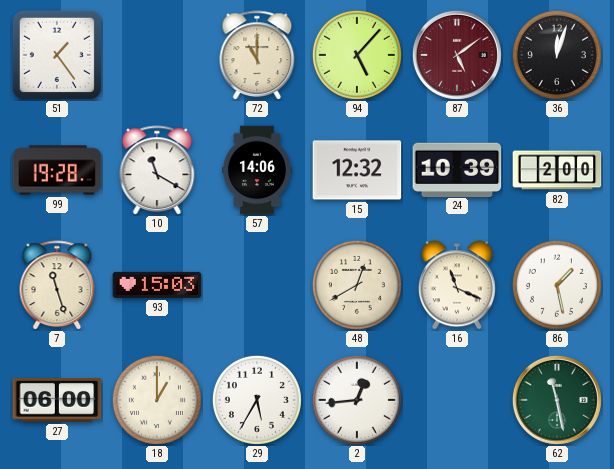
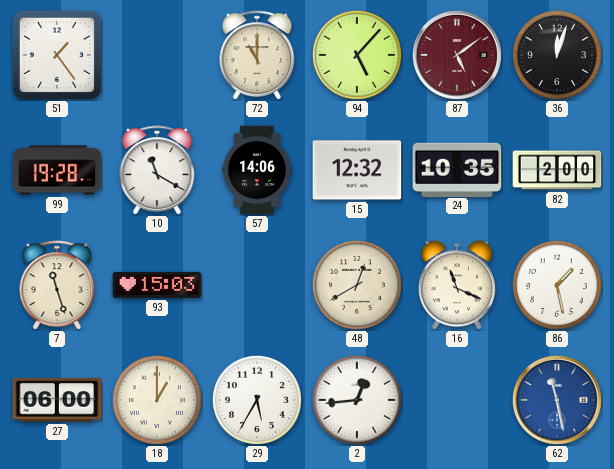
24: 10:39 -> 10:35 (457, 169)
62 dial: green -> blue (557, 400)
